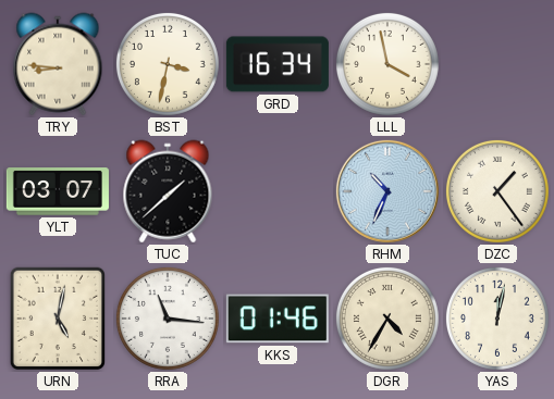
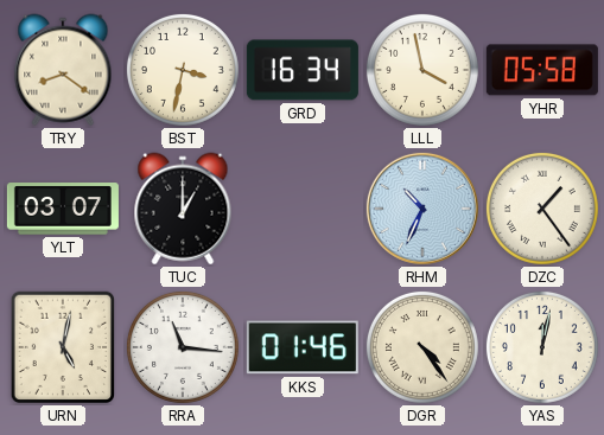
TRY: 8:46 -> 8:21 (63, 70)
YHR: none -> 05:58 (542, 70)
TUC: 1:38 -> 1:00 (183, 209)
DGR: 4:35 -> 4:24 (422, 347)
